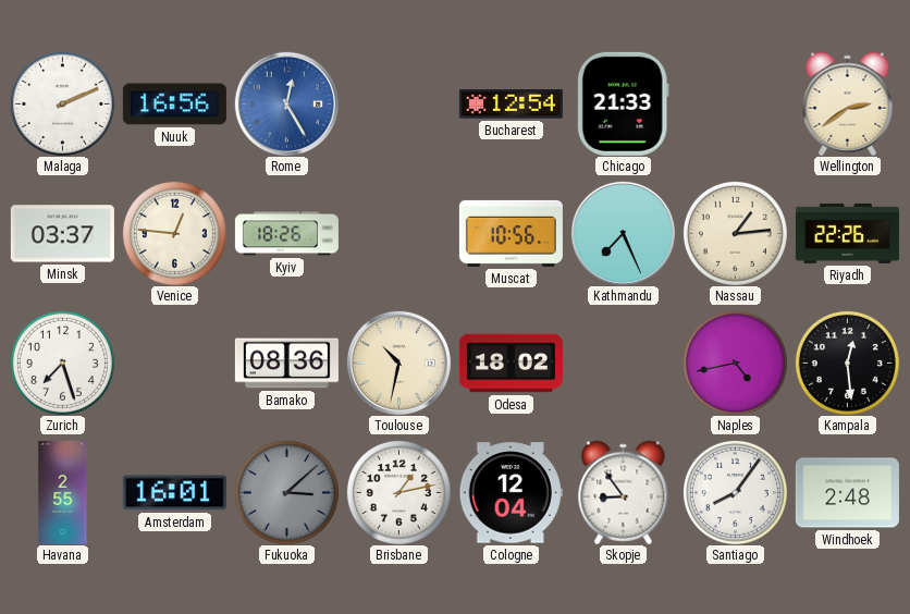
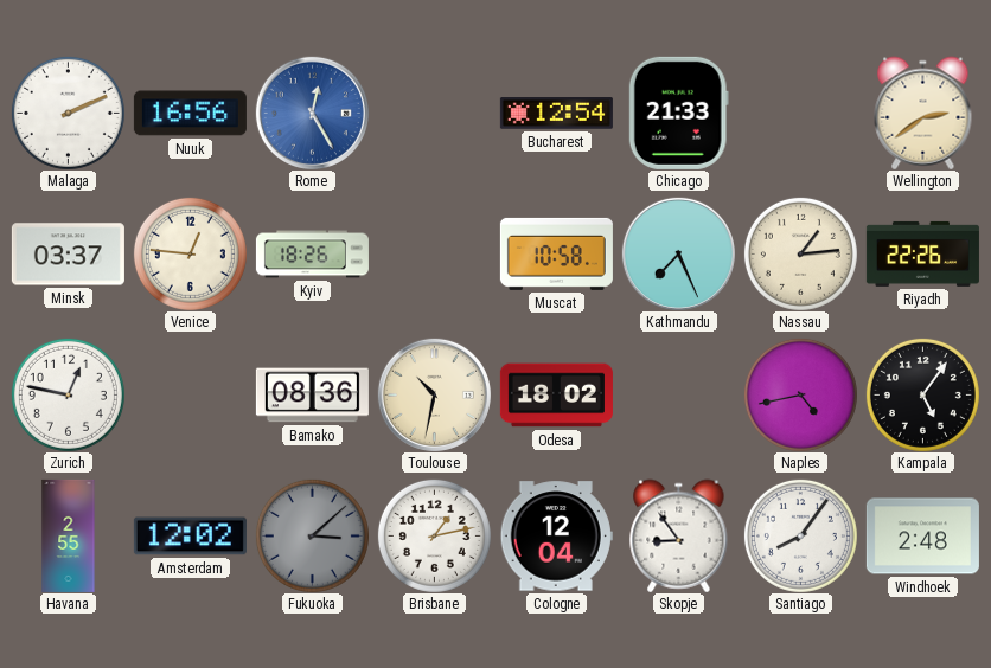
Muscat: 10:56 -> 10:58 (556, 253)
Zurich: 7:27 -> 12:47 (68, 394)
Kampala: 12:29 -> 5:06 (922, 394)
Amsterdam: 16:01 -> 12:02 (190, 537)
